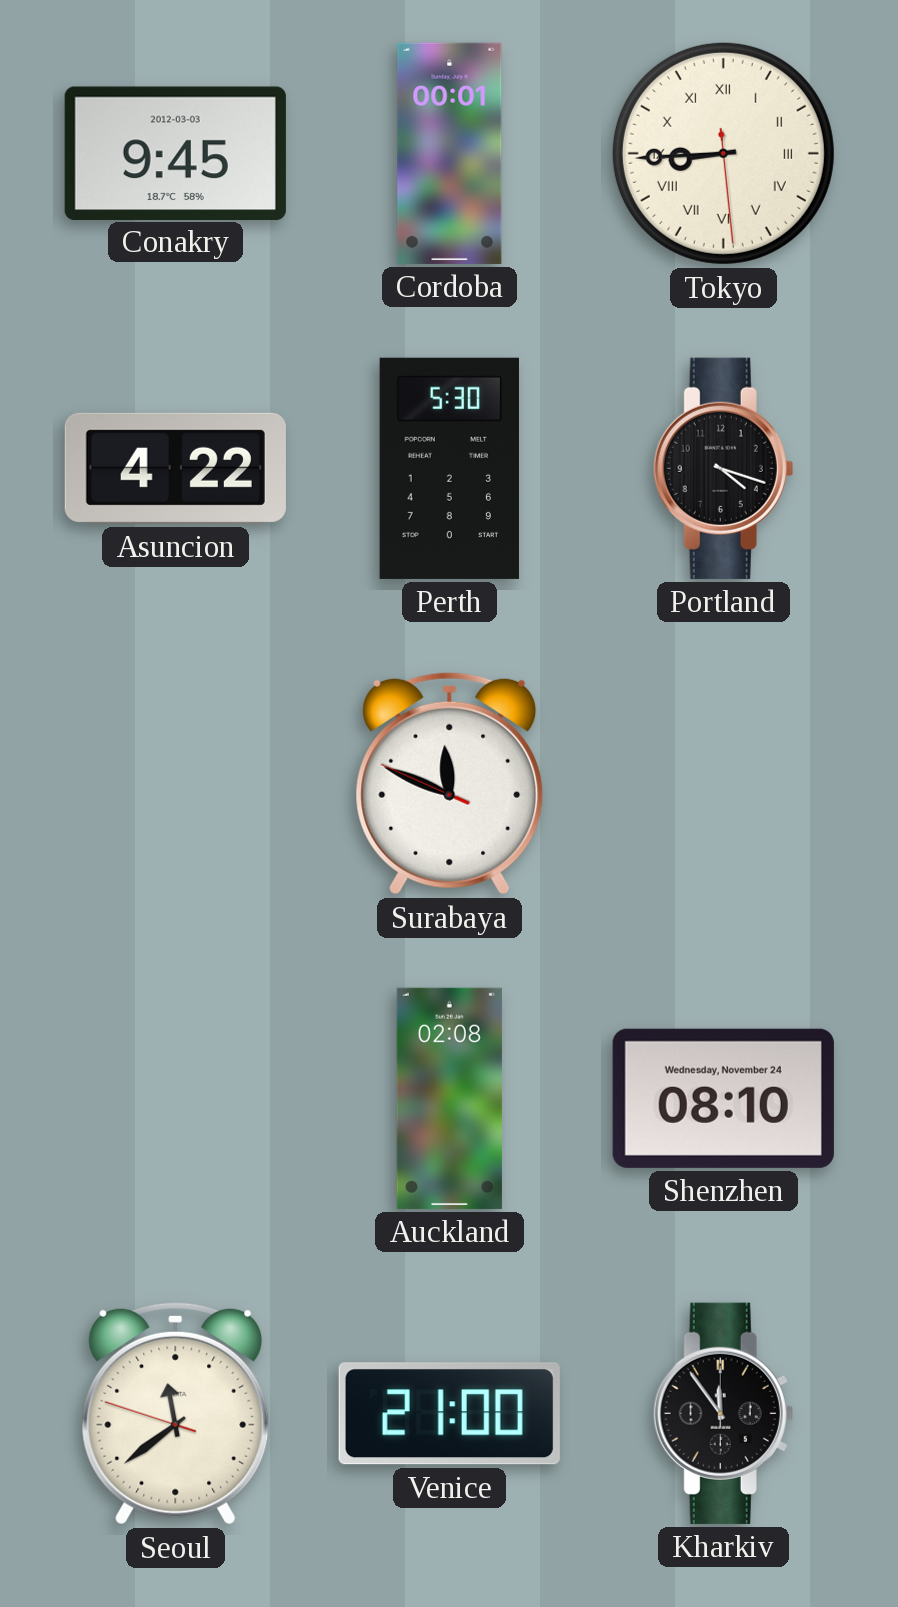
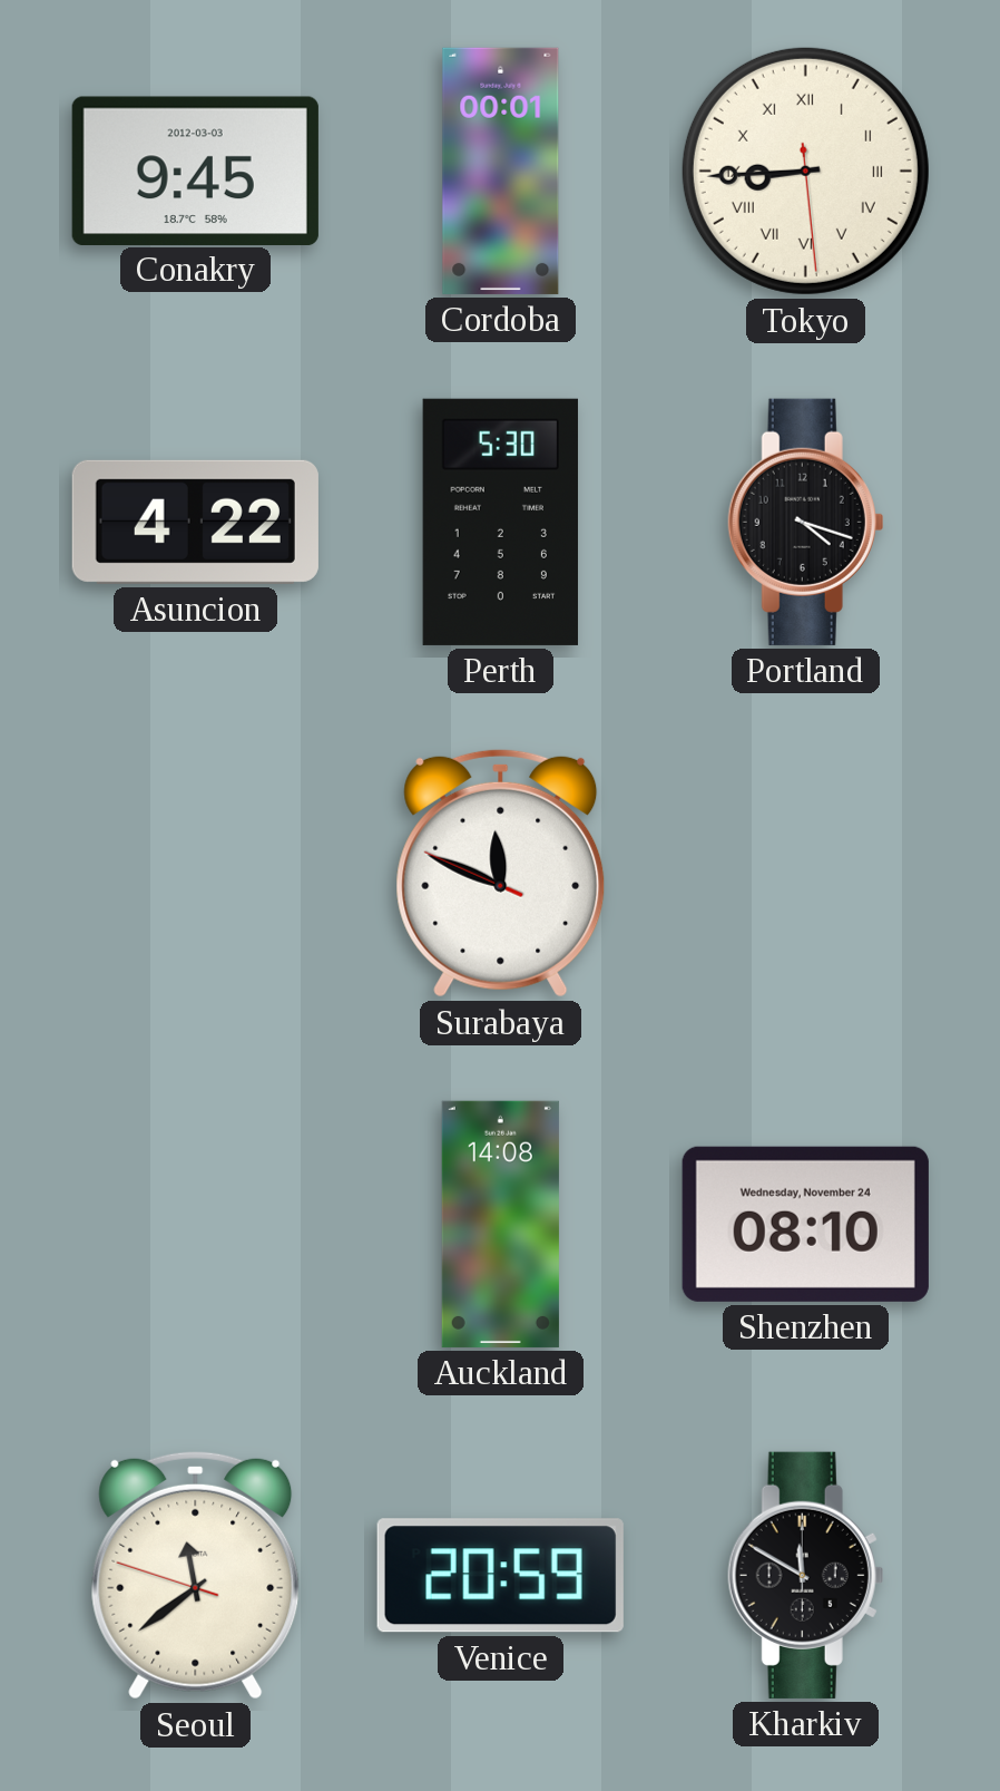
Auckland: 02:08 -> 14:08 (500, 1224)
Venice: 21:00 -> 20:59 (500, 1576)
Kharkiv: 11:54 -> 11:50 (806, 1575)
